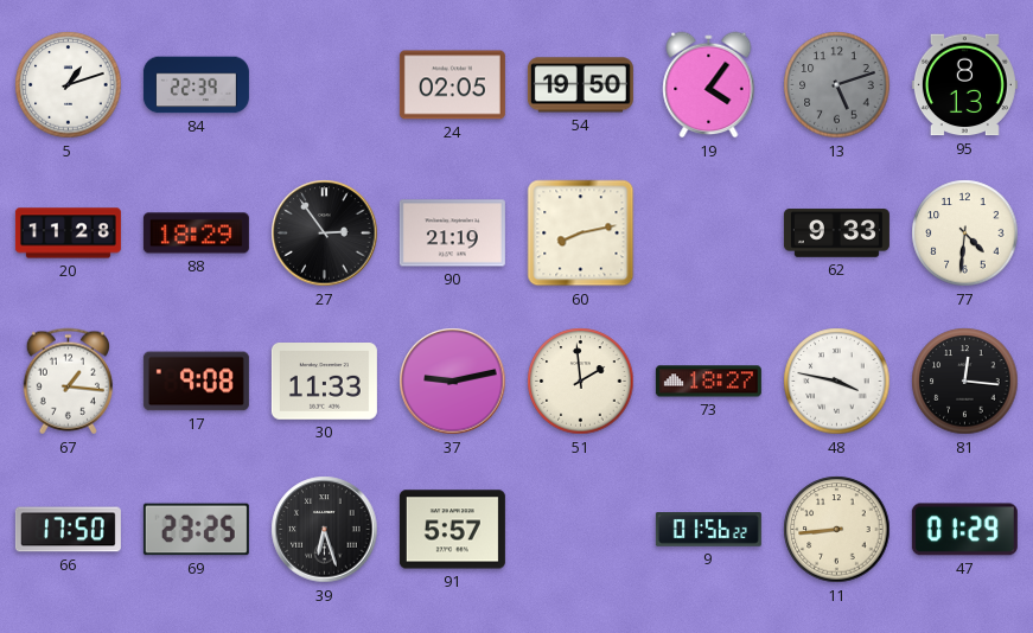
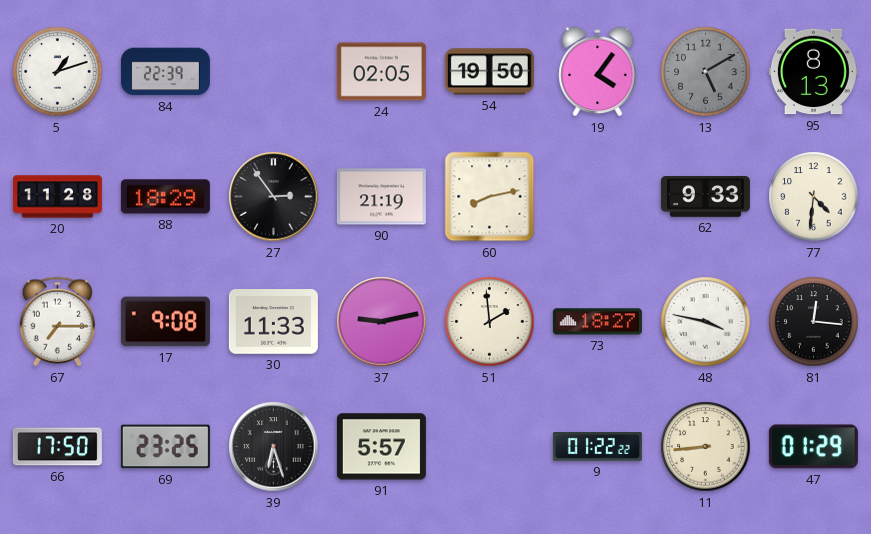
13: 5:12 -> 5:10 (706, 72)
67: 1:16 -> 7:15 (57, 322)
9: 01:56 -> 01:22 (597, 447)
